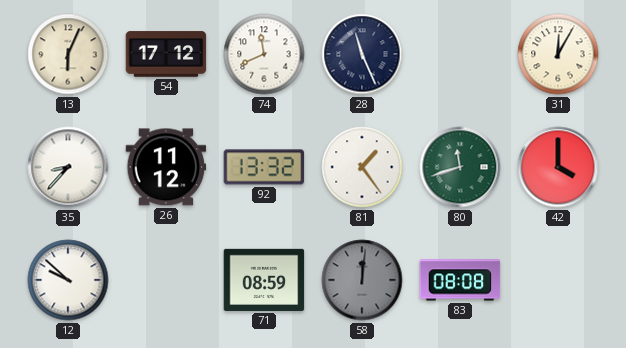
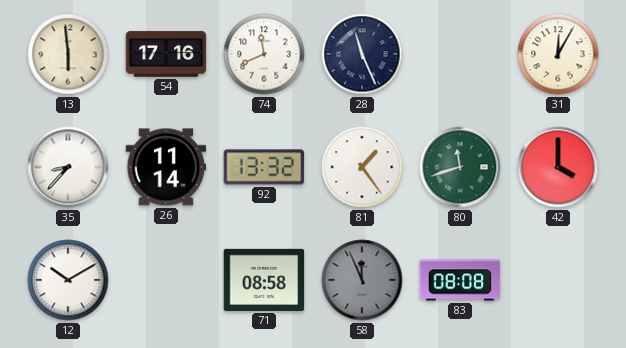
13: 6:04 -> 5:59 (68, 54)
54: 17:12 -> 17:16 (166, 54)
26: 11:12 -> 11:14 (166, 167)
12: 9:52 -> 10:10 (68, 280)
71: 08:59 -> 08:58 (264, 280)
58: 12:01 -> 11:56 (362, 280)
